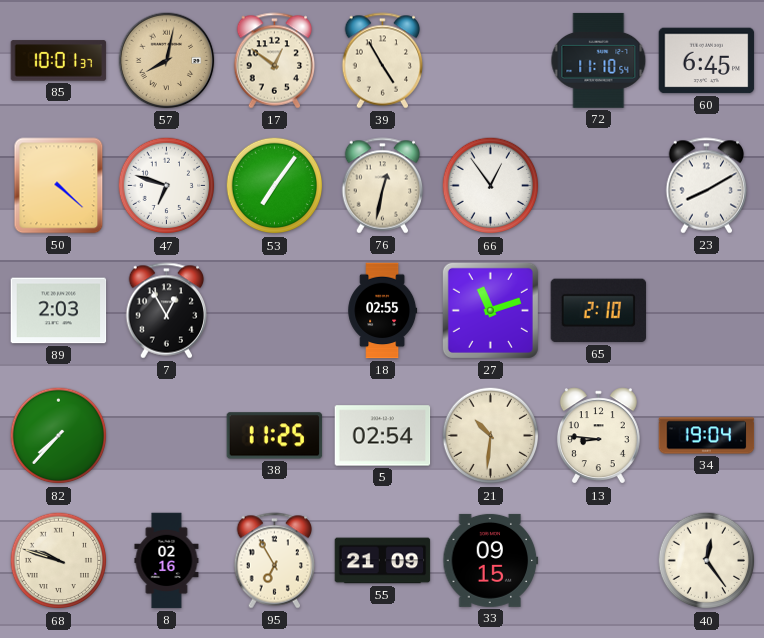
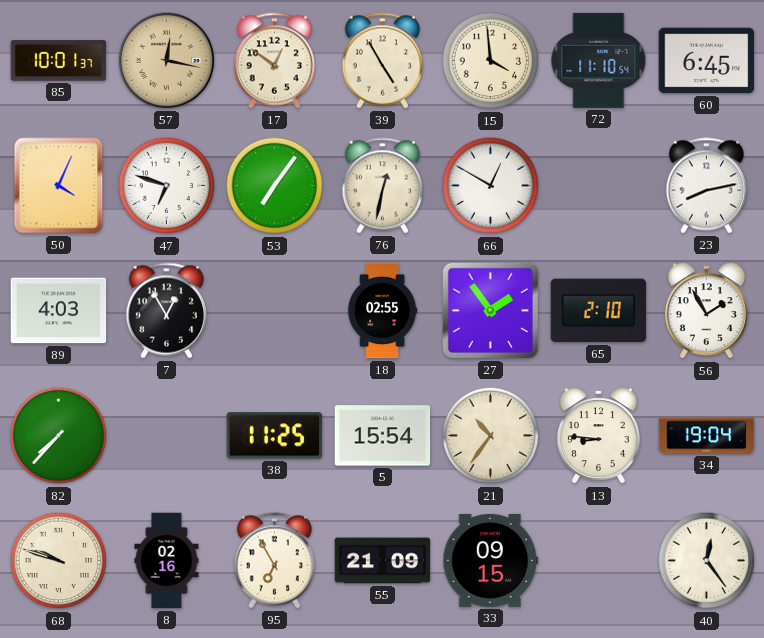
57: 8:02 -> 12:17 (167, 61)
15: none -> 3:59 (491, 61)
50: 4:22 -> 4:04 (59, 186)
66: 12:54 -> 12:50 (491, 186)
23: 8:10 -> 8:13 (707, 186)
89: 2:03 -> 4:03 (59, 311)
27: 11:12 -> 1:54 (490, 310)
56: none -> 1:55 (706, 311)
5: 02:54 -> 15:54 (383, 436)
21: 10:31 -> 10:36 (491, 436)
